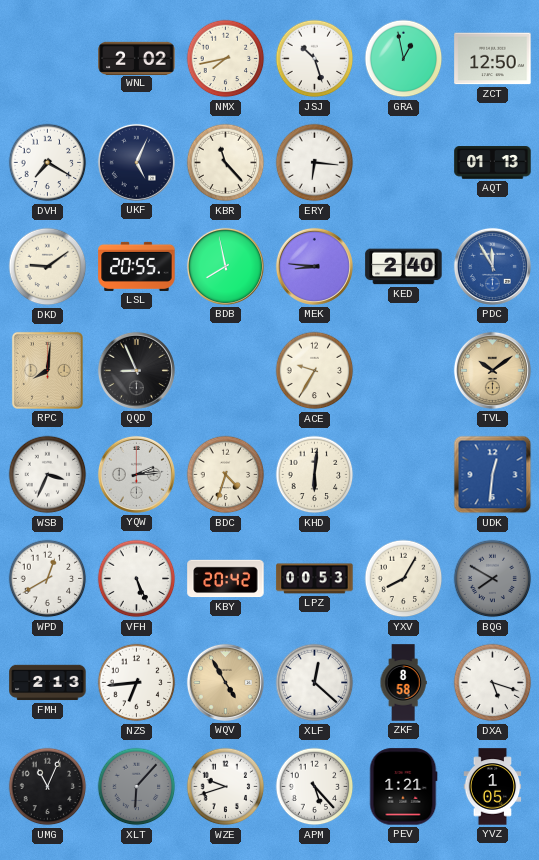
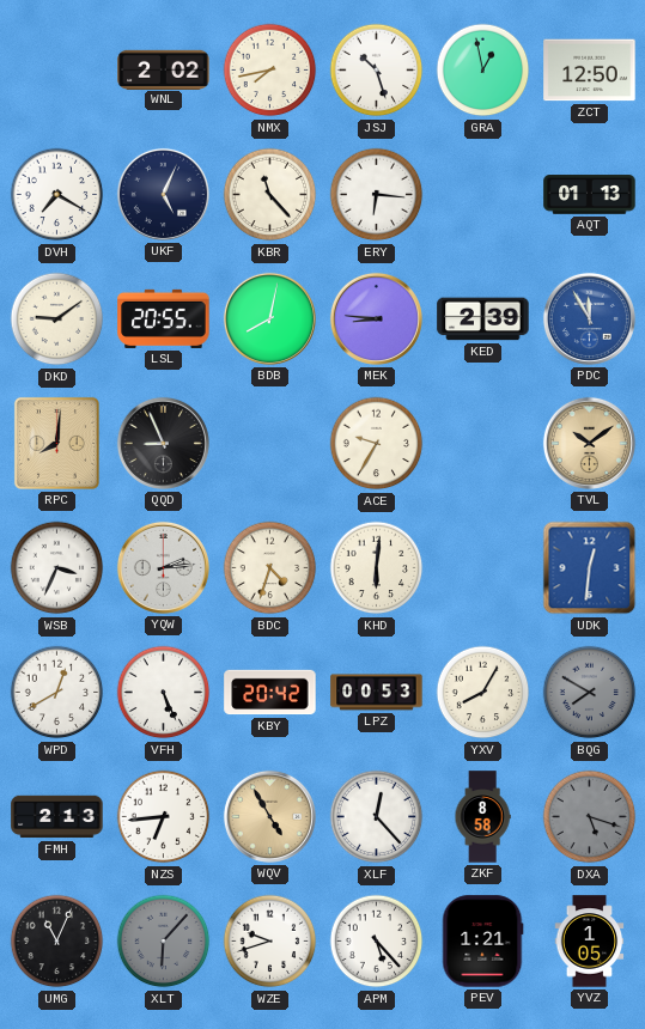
BDB: 7:58 -> 8:02 (269, 318)
KED: 2:40 -> 2:39 (483, 319)
XLF: 12:22 -> 12:23 (377, 817)
DXA dial: white -> grey (590, 817)
